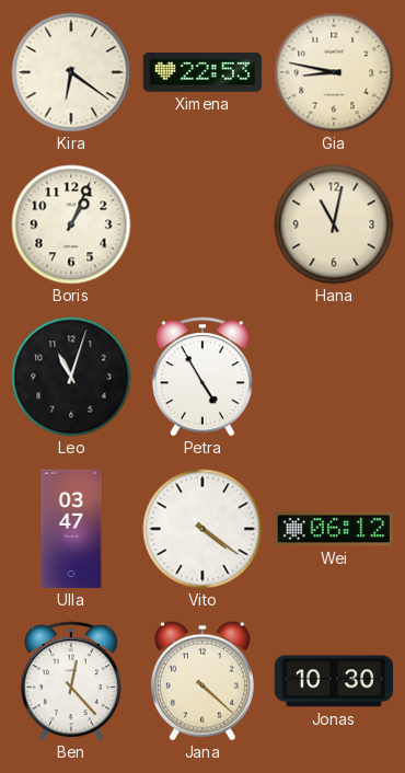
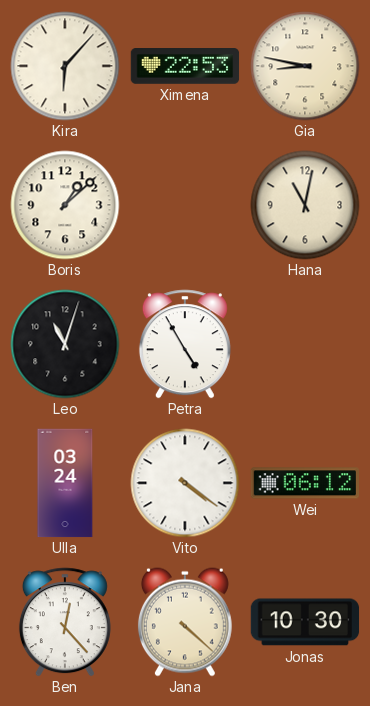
Kira: 6:21 -> 6:07 (65, 66)
Boris: 1:04 -> 1:08 (65, 205)
Ulla: 03:47 -> 03:24 (65, 483)
